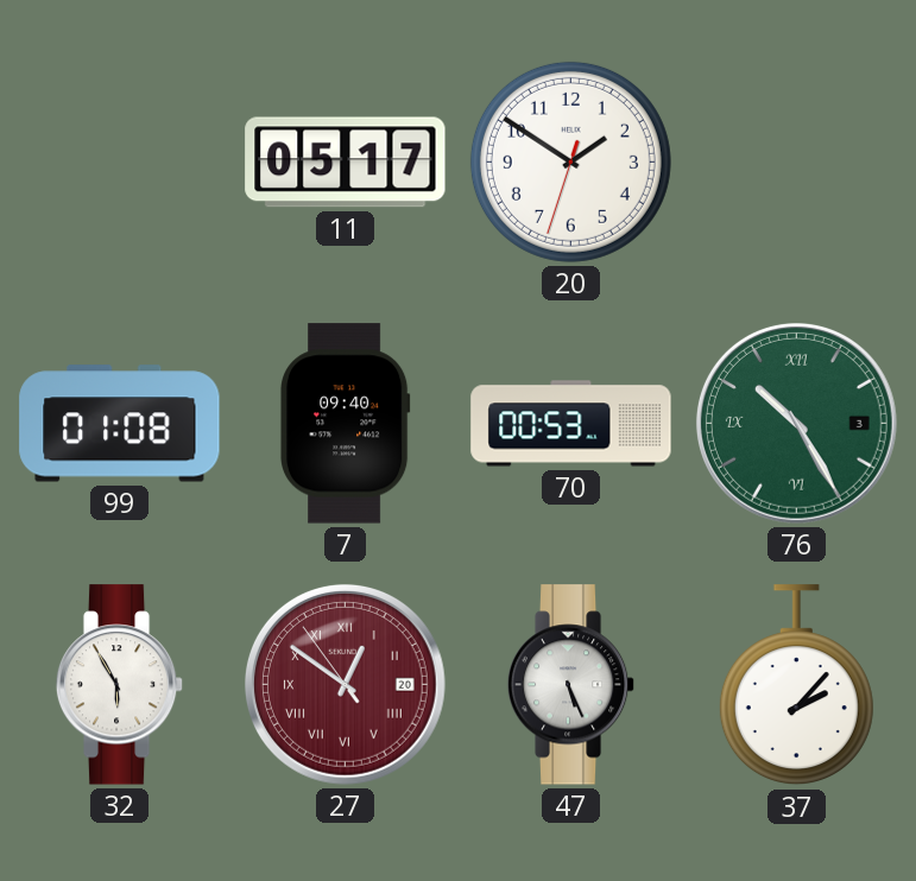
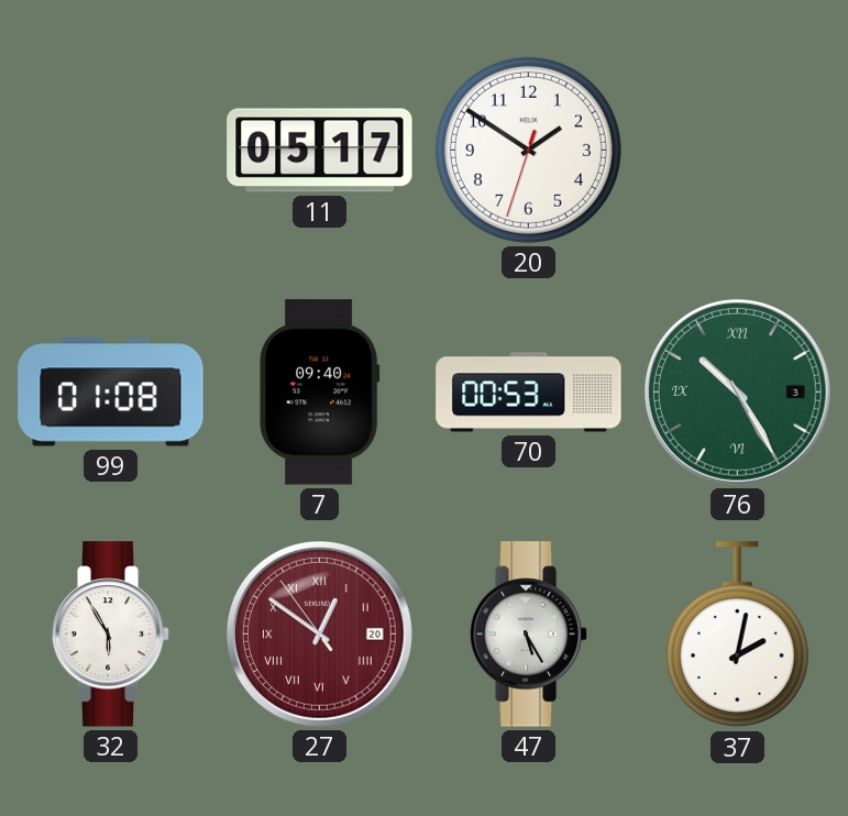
47: 5:26 -> 5:25 (529, 635)
37: 2:07 -> 2:02 (737, 635)
